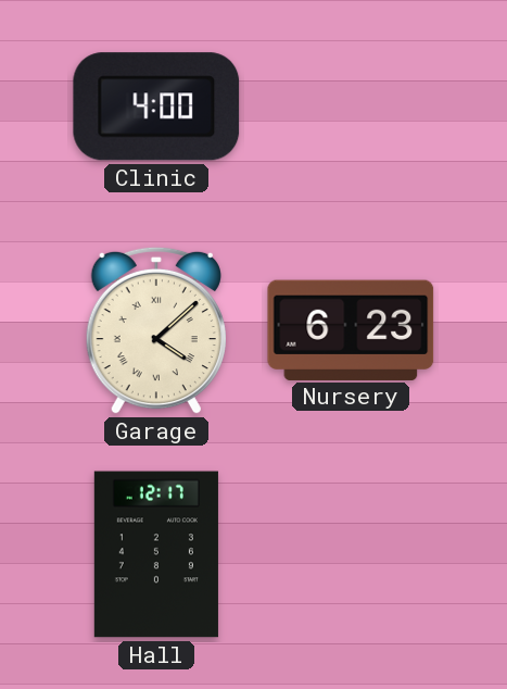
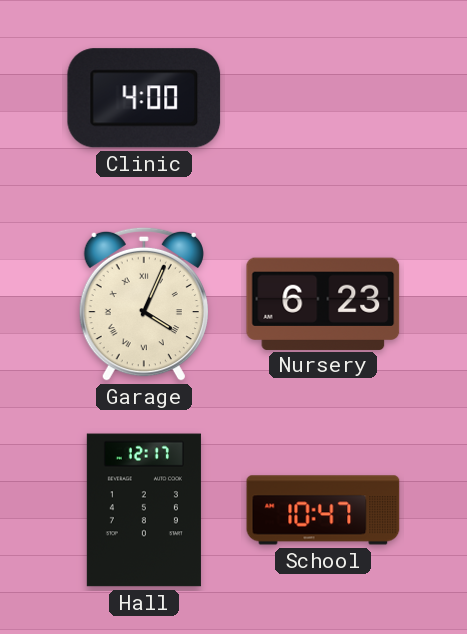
Garage: 4:08 -> 4:04 (144, 304)
School: none -> 10:47 (323, 510)
